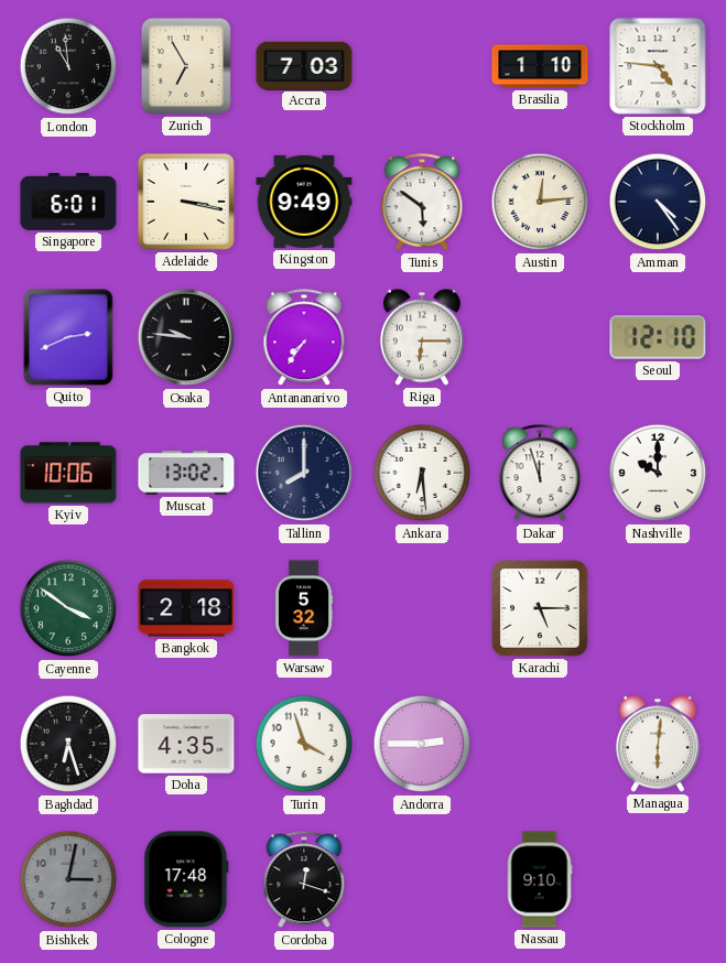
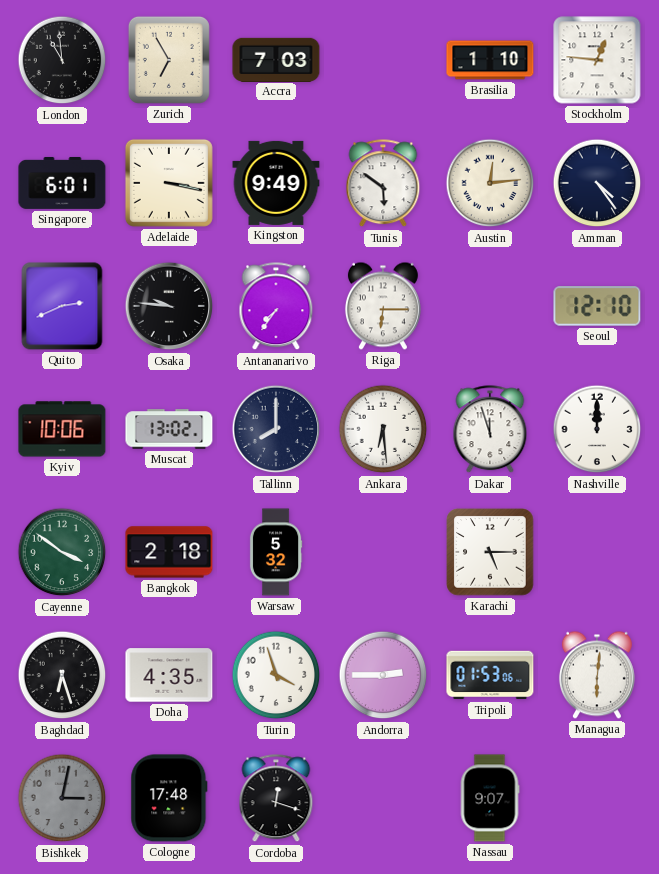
Stockholm: 4:46 -> 12:46 (597, 60)
Nashville: 10:00 -> 12:00 (597, 429)
Tripoli: none -> 01:53 (490, 675)
Nassau: 9:10 -> 9:07 (490, 798)
